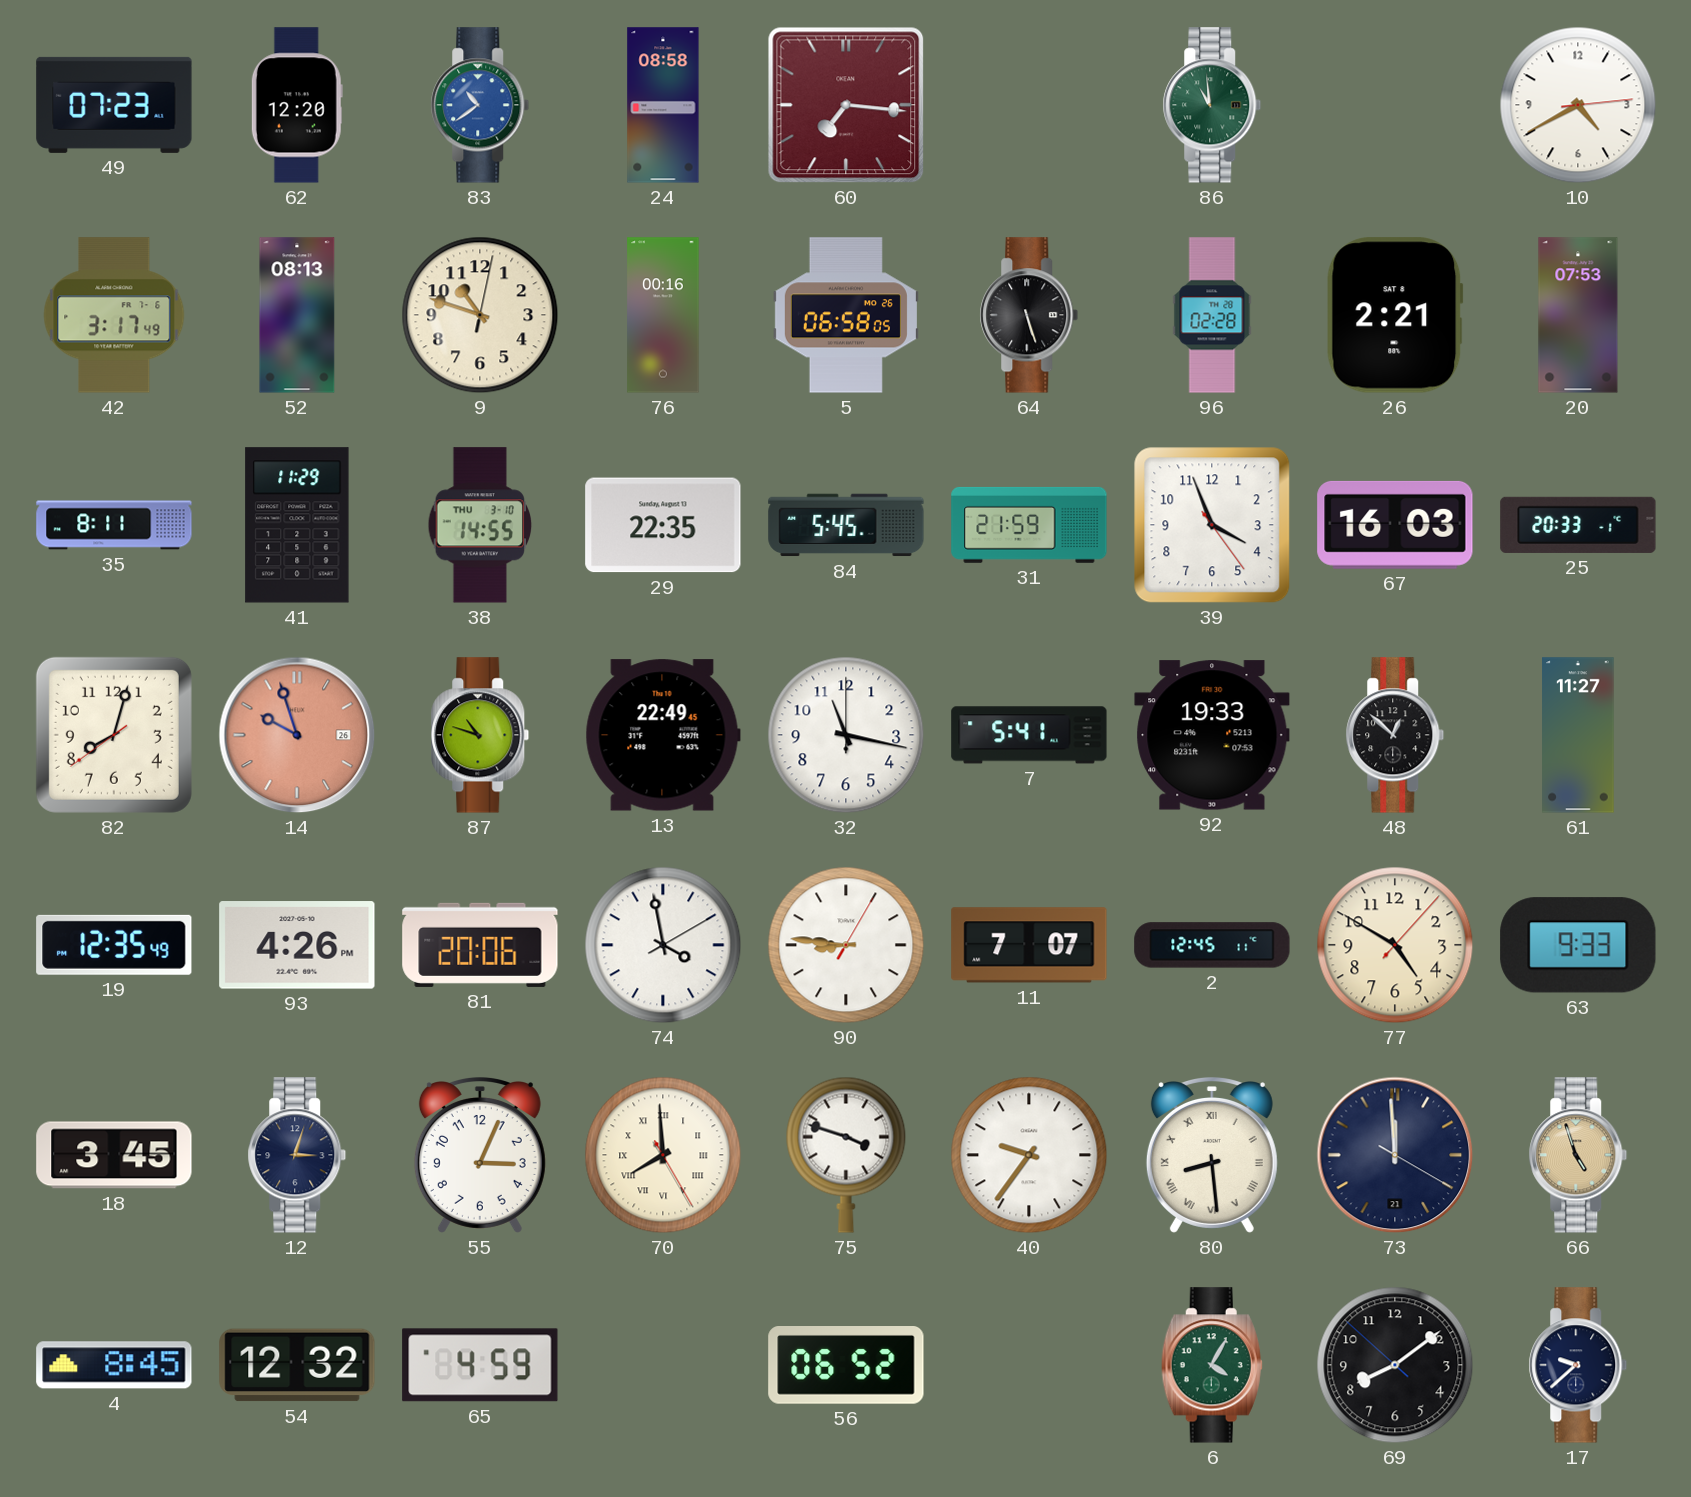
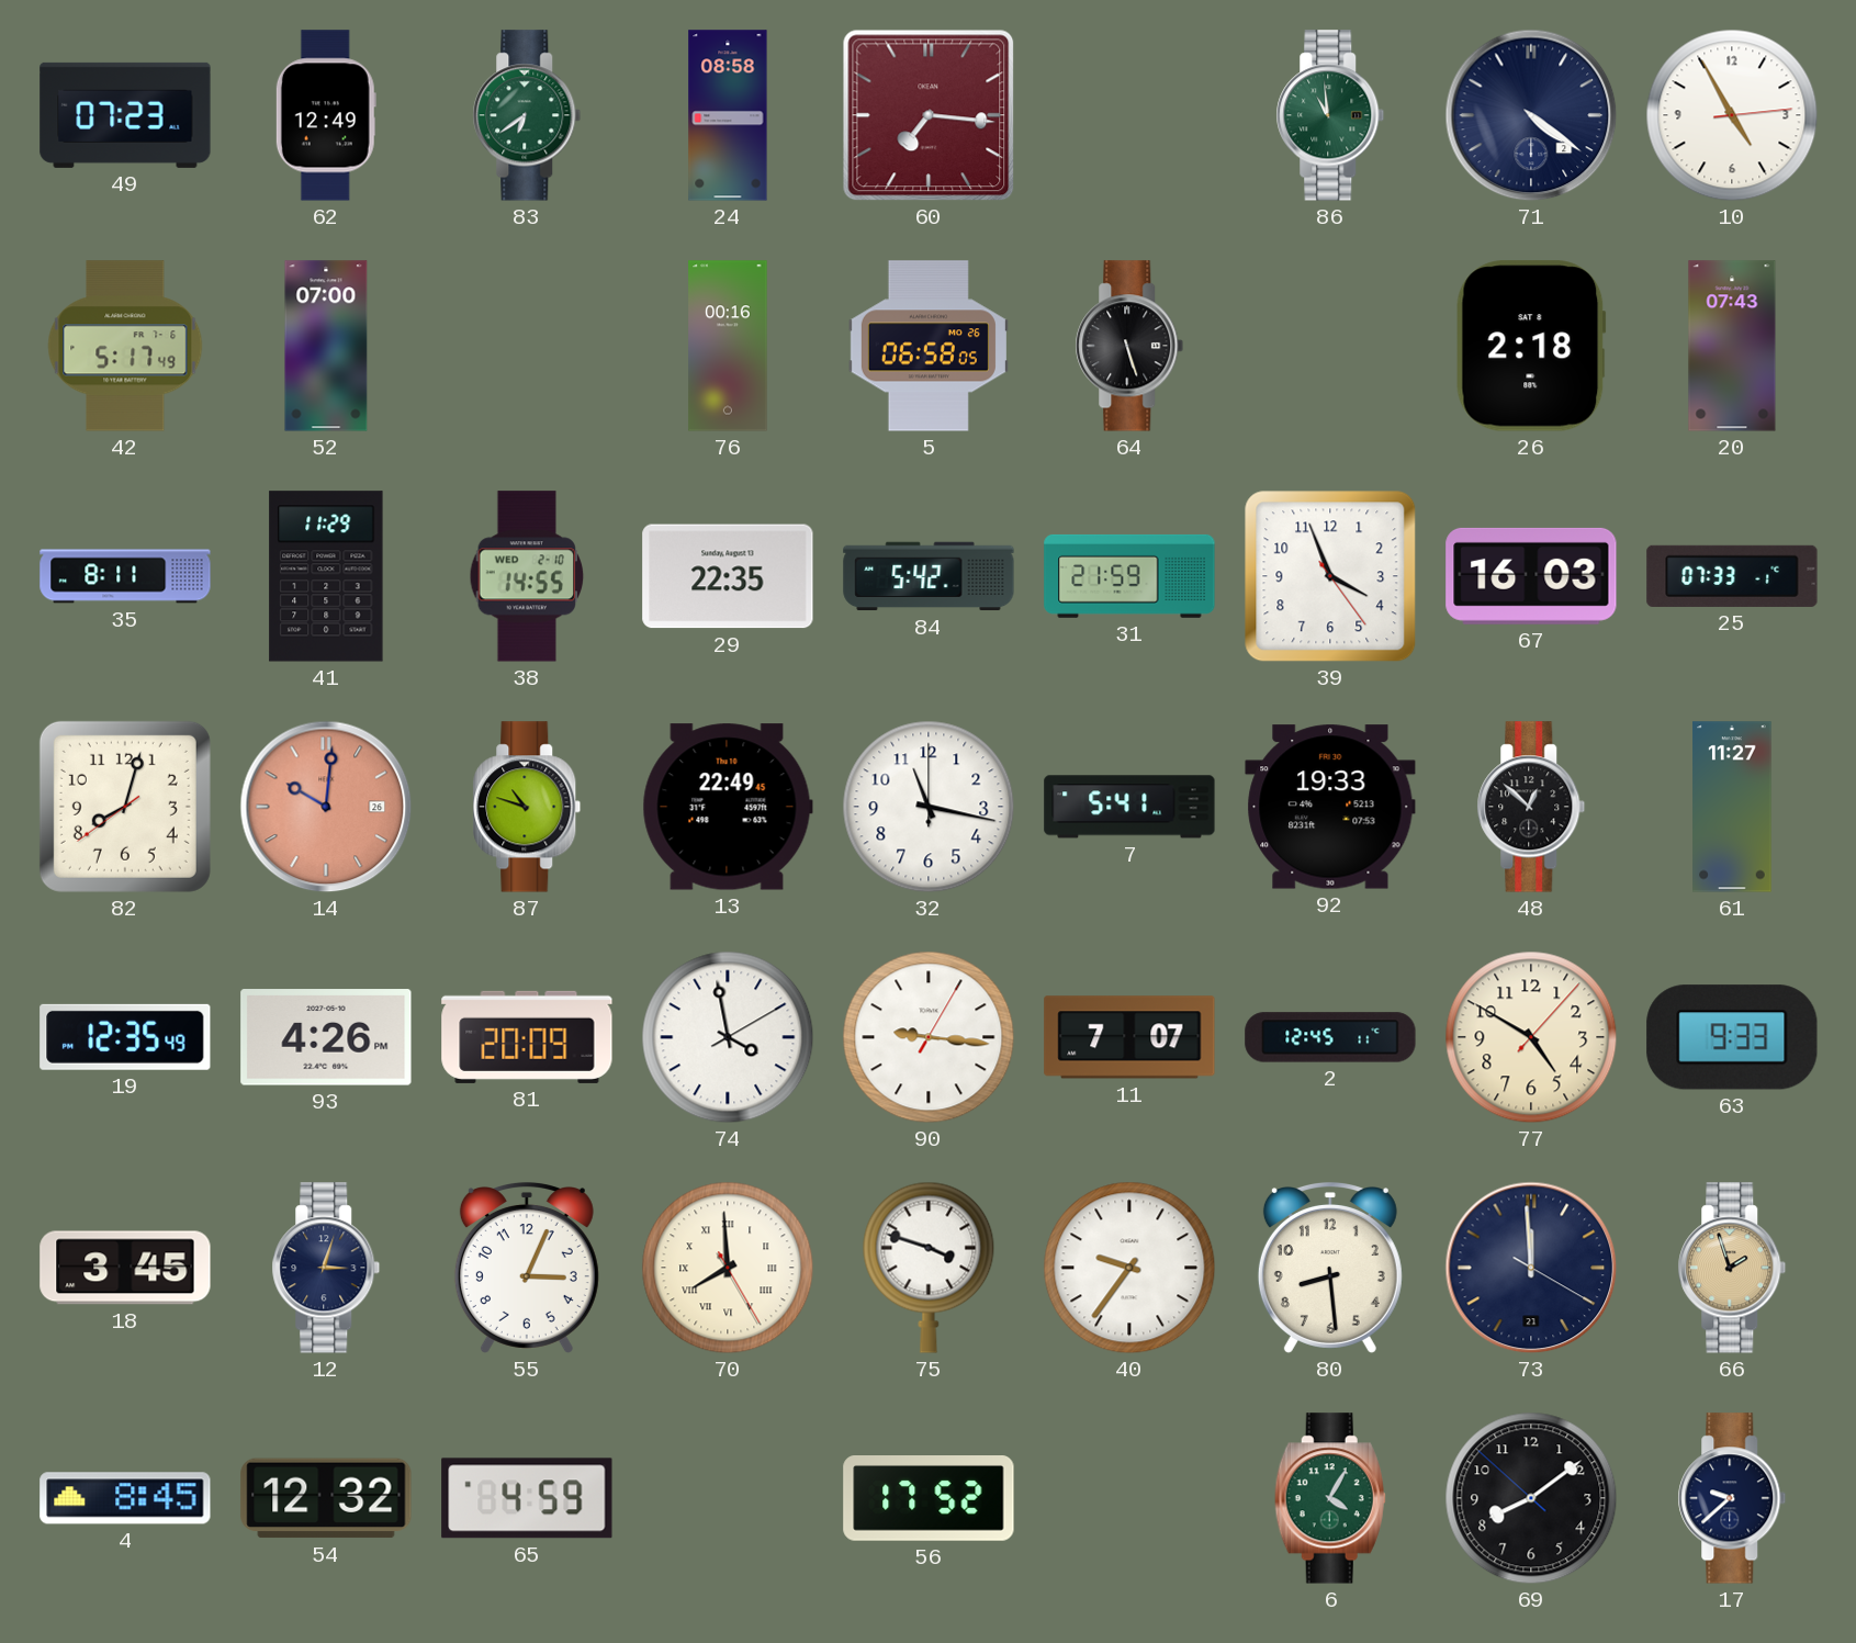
62: 12:20 -> 12:49 (326, 115)
83: 10:39 -> 6:39 (527, 115)
83 dial: blue -> green (527, 115)
71: none -> 4:21 (1531, 115)
10: 4:40 -> 4:55 (1732, 115)
42: 3:17 -> 5:17 (125, 346)
52: 08:13 -> 07:00 (326, 346)
9: 10:48 -> none (480, 315)
96: 02:28 -> none (1212, 315)
26: 2:21 -> 2:18 (1531, 346)
20: 07:53 -> 07:43 (1732, 346)
38 date: THU 3-10 -> WED 2-10 (527, 576)
84: 5:45 -> 5:42 (929, 576)
25: 20:33 -> 07:33 (1732, 576)
14: 9:57 -> 10:01 (326, 807)
81: 20:06 -> 20:09 (527, 1037)
90: 8:46 -> 9:16 (929, 1037)
80 numerals: Roman -> Arabic (1330, 1269)
66: 4:57 -> 1:57 (1732, 1268)
56: 06:52 -> 17:52 (929, 1498)
